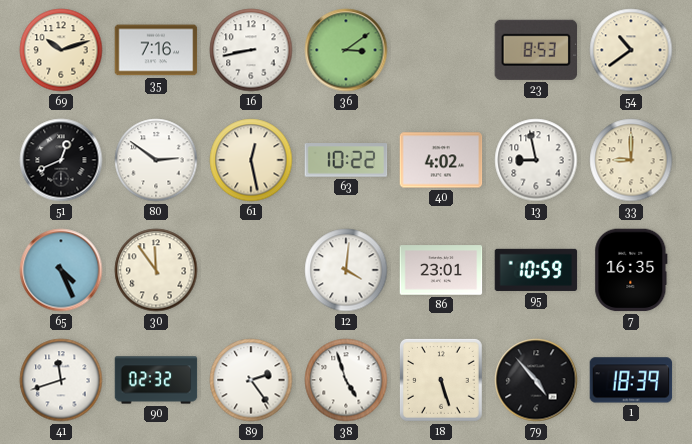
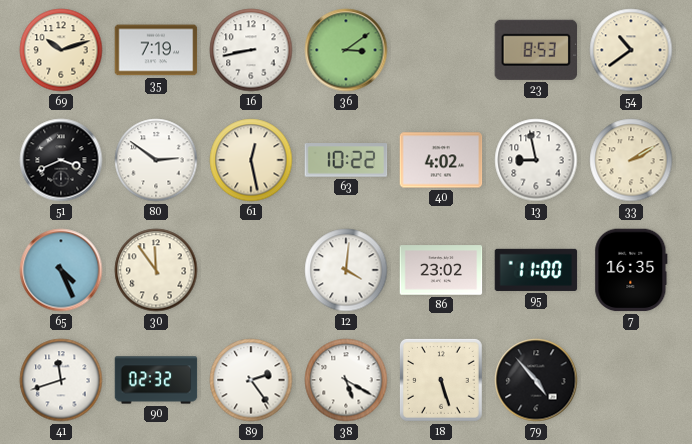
35: 7:16 -> 7:19 (156, 50)
51: 12:41 -> 3:41 (61, 160)
33: 9:00 -> 2:10 (631, 160)
86: 23:01 -> 23:02 (441, 270)
95: 10:59 -> 11:00 (536, 270)
38: 4:57 -> 5:20 (346, 380)
1: 18:39 -> none (631, 380)
